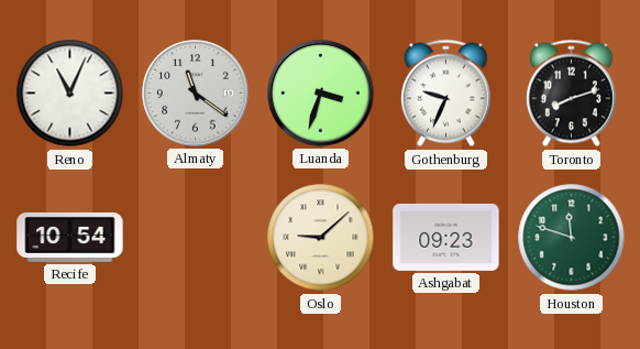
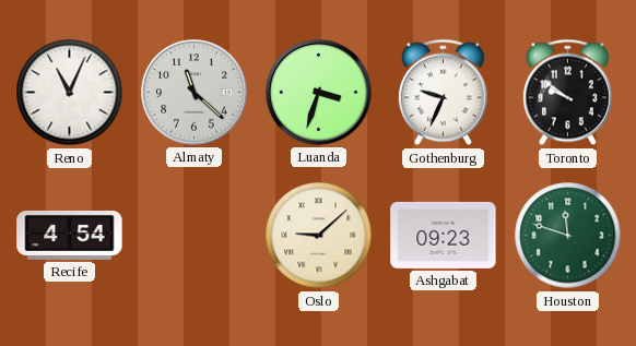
Almaty: 11:21 -> 11:22 (195, 93)
Toronto: 8:12 -> 9:51 (567, 93)
Recife: 10:54 -> 4:54 (70, 235)
